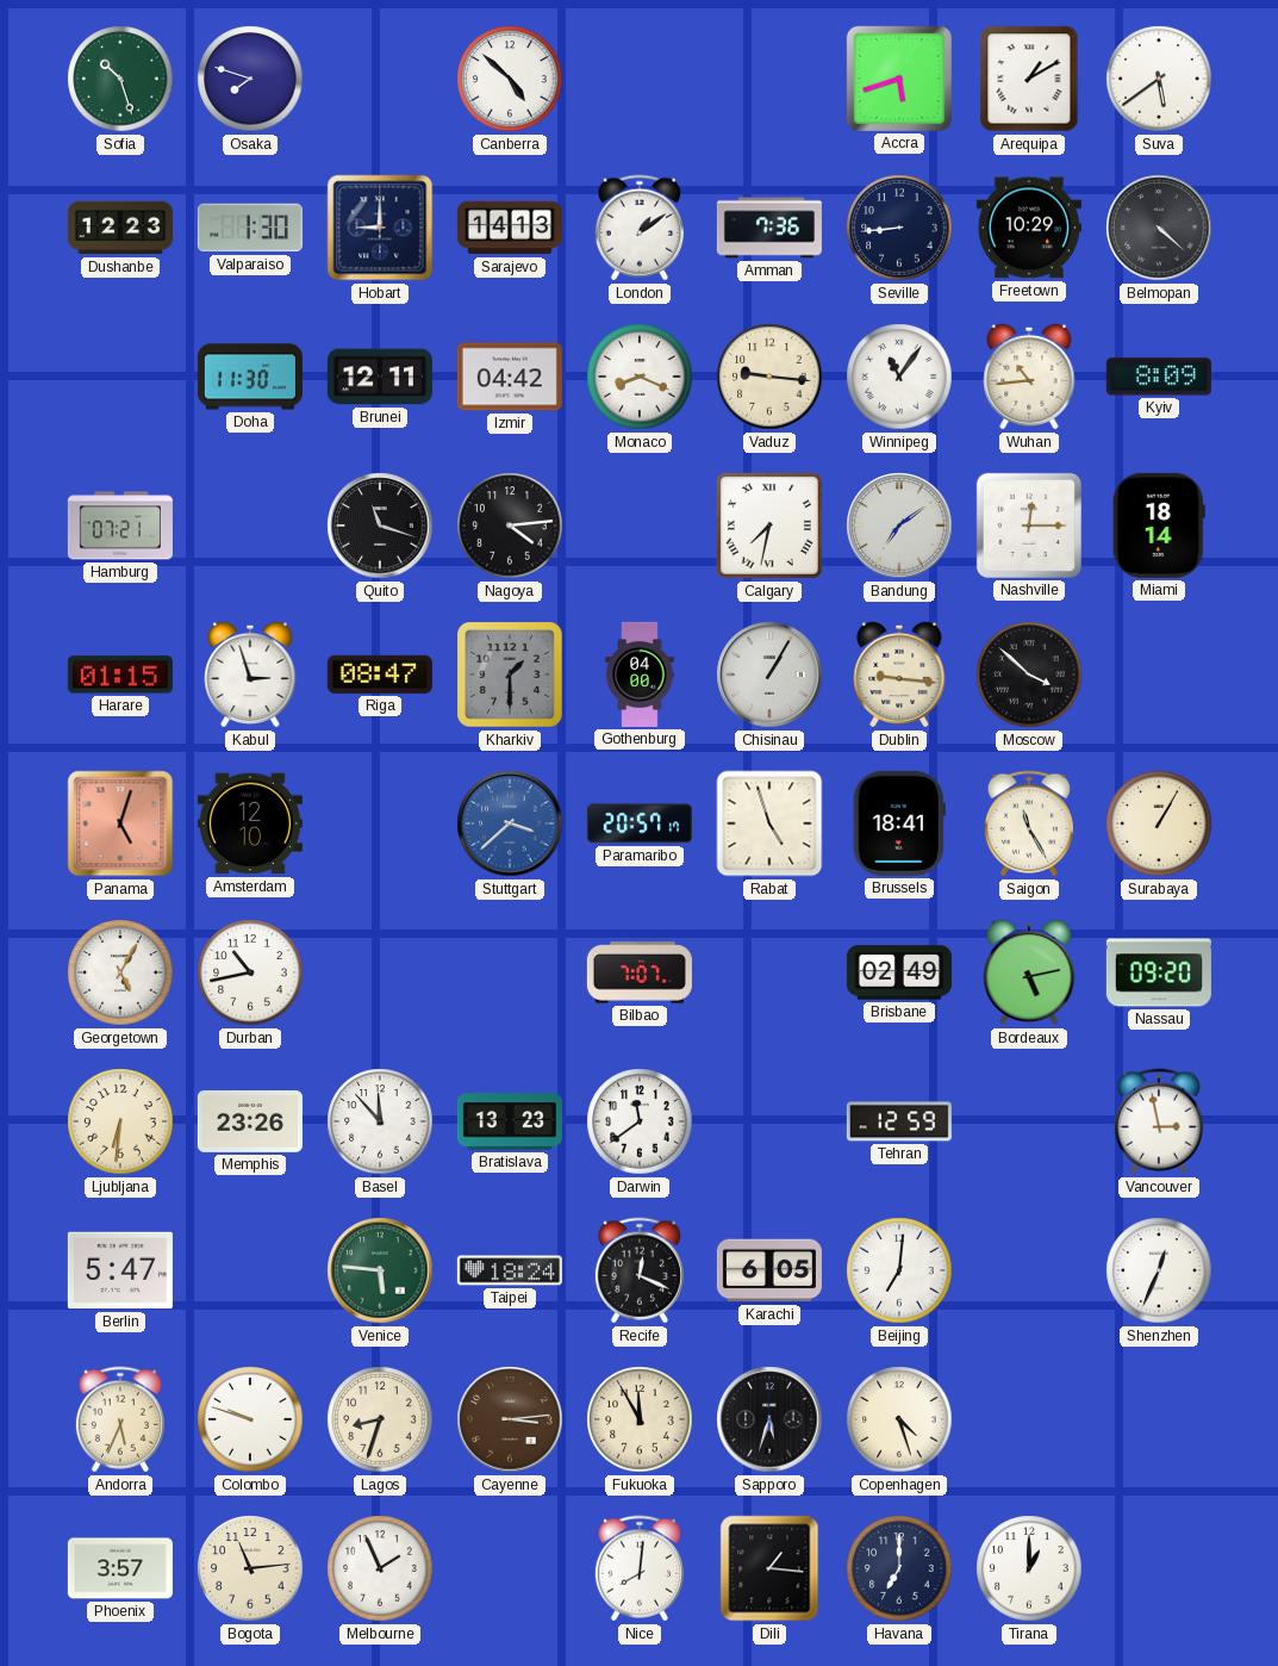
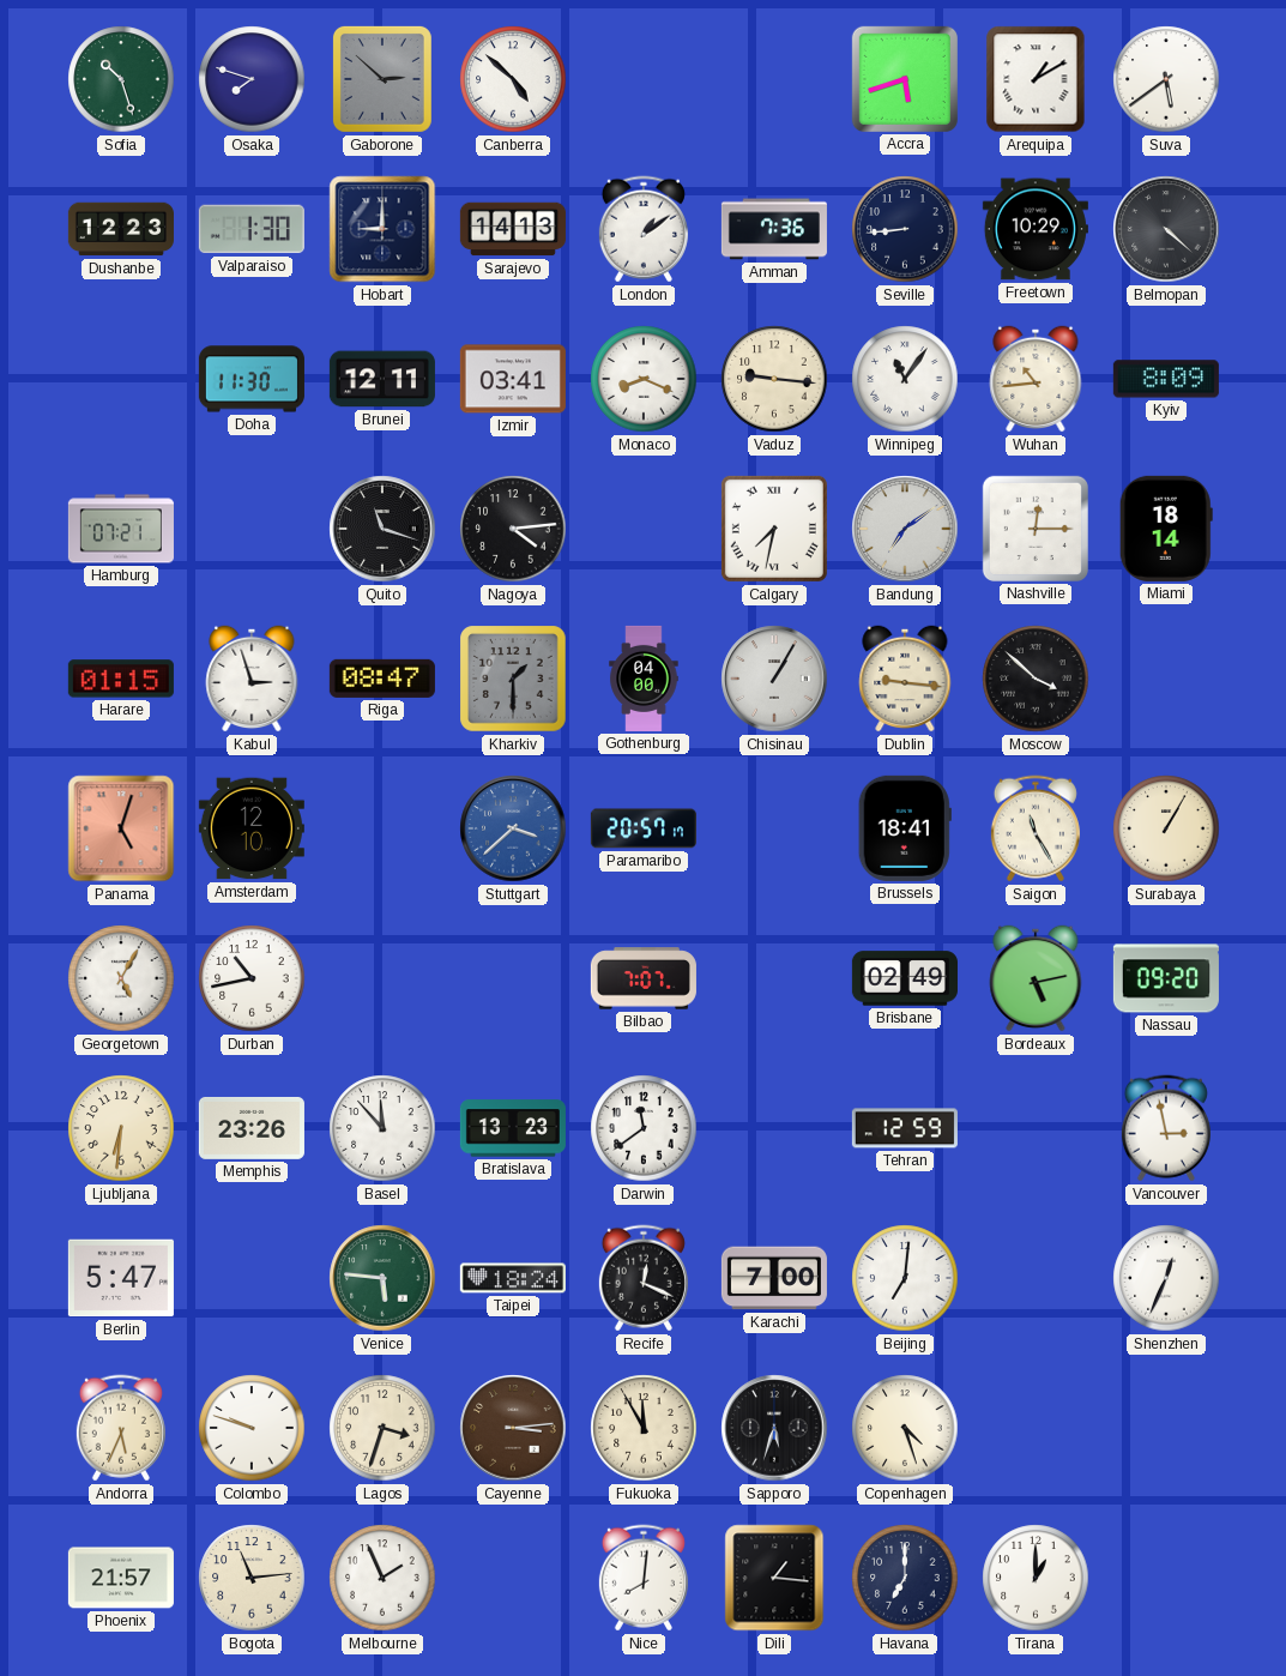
Gaborone: none -> 2:52 (382, 79)
Izmir: 04:42 -> 03:41 (513, 379)
Rabat: 4:57 -> none (769, 823)
Karachi: 6:05 -> 7:00 (774, 1278)
Lagos: 8:33 -> 3:33 (382, 1428)
Phoenix: 3:57 -> 21:57 (121, 1578)
